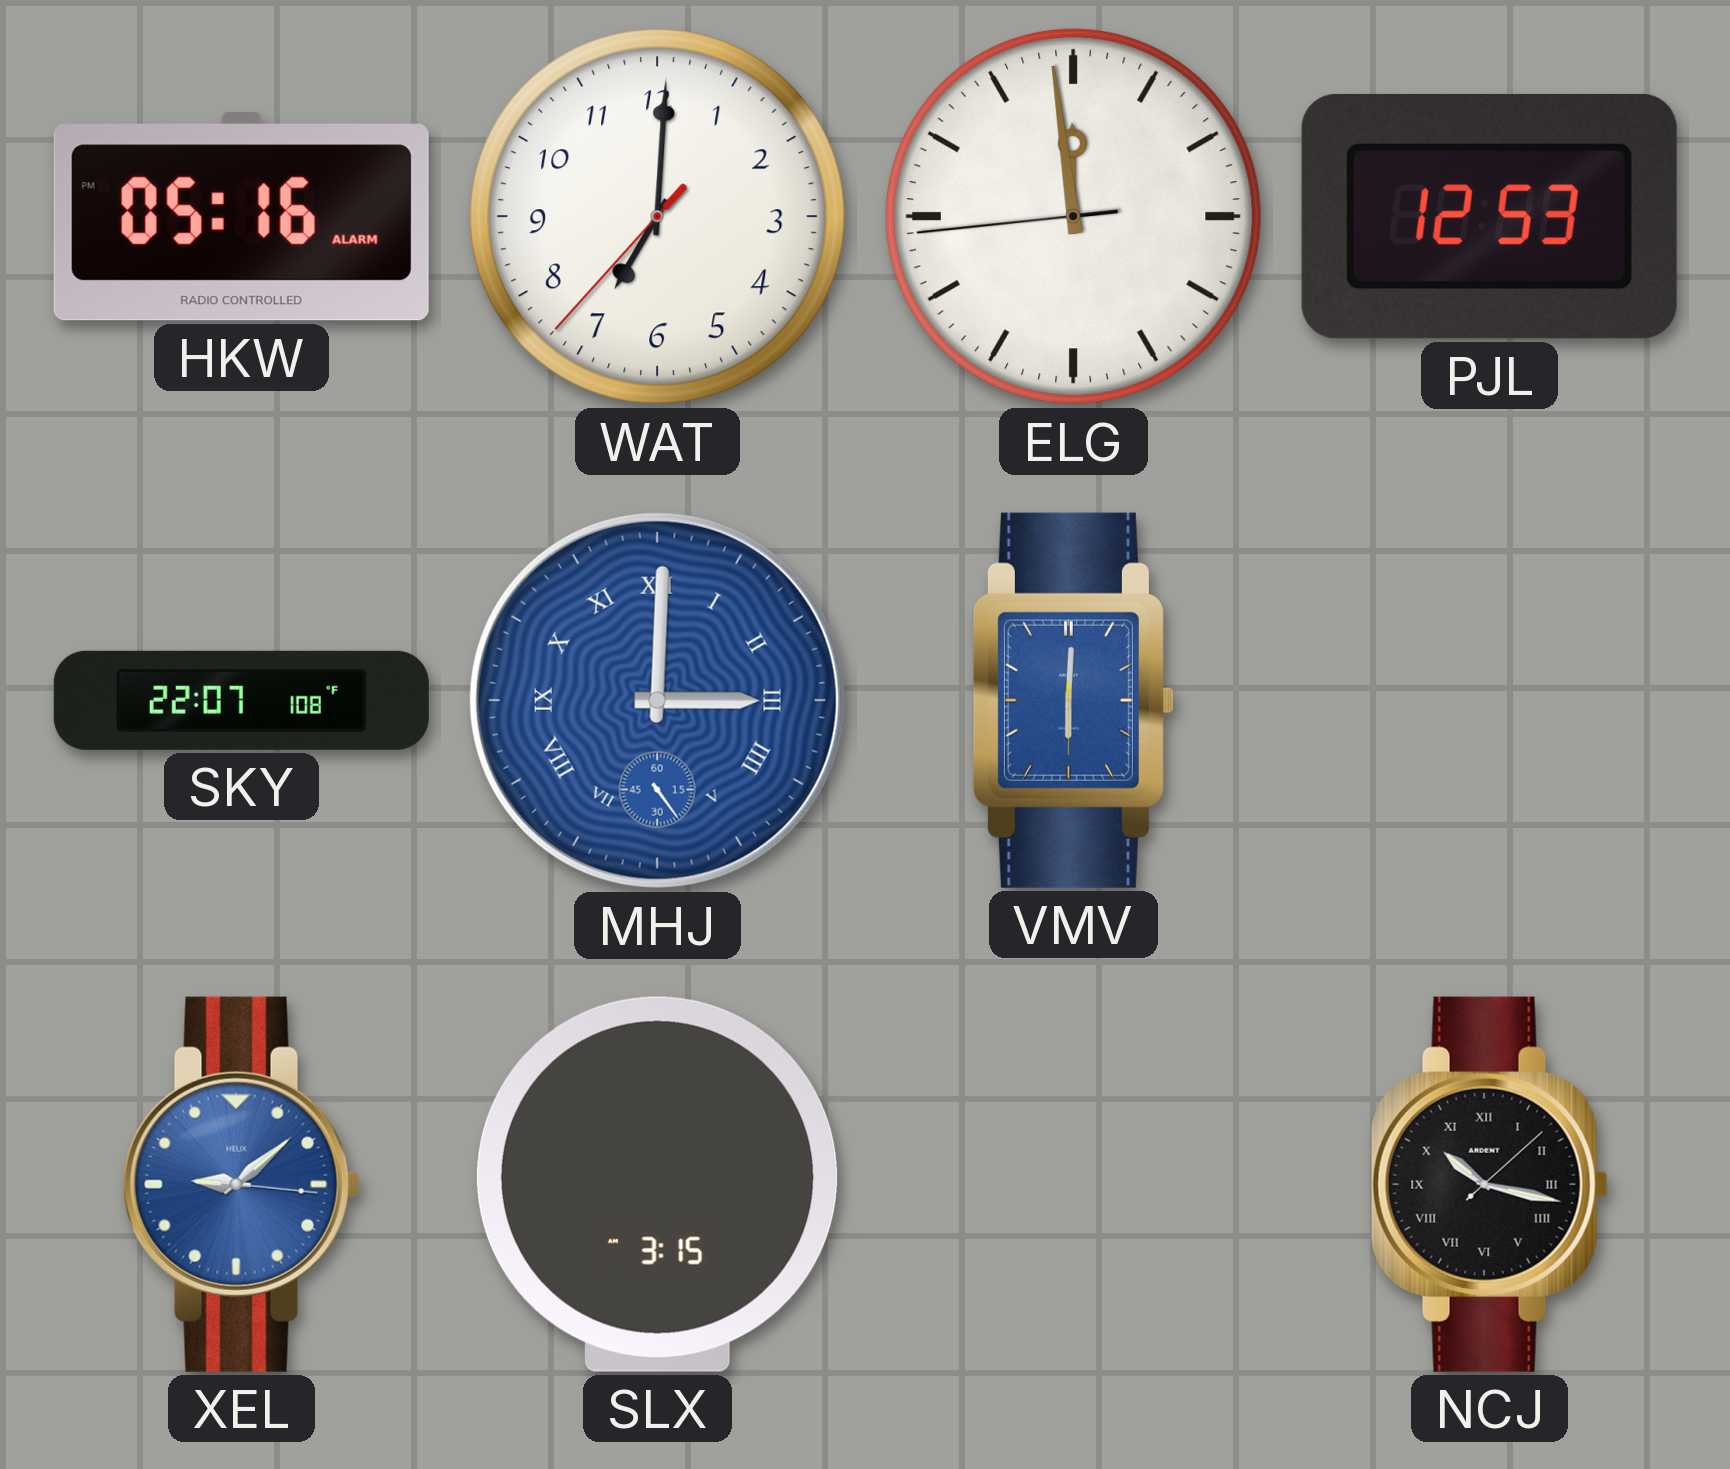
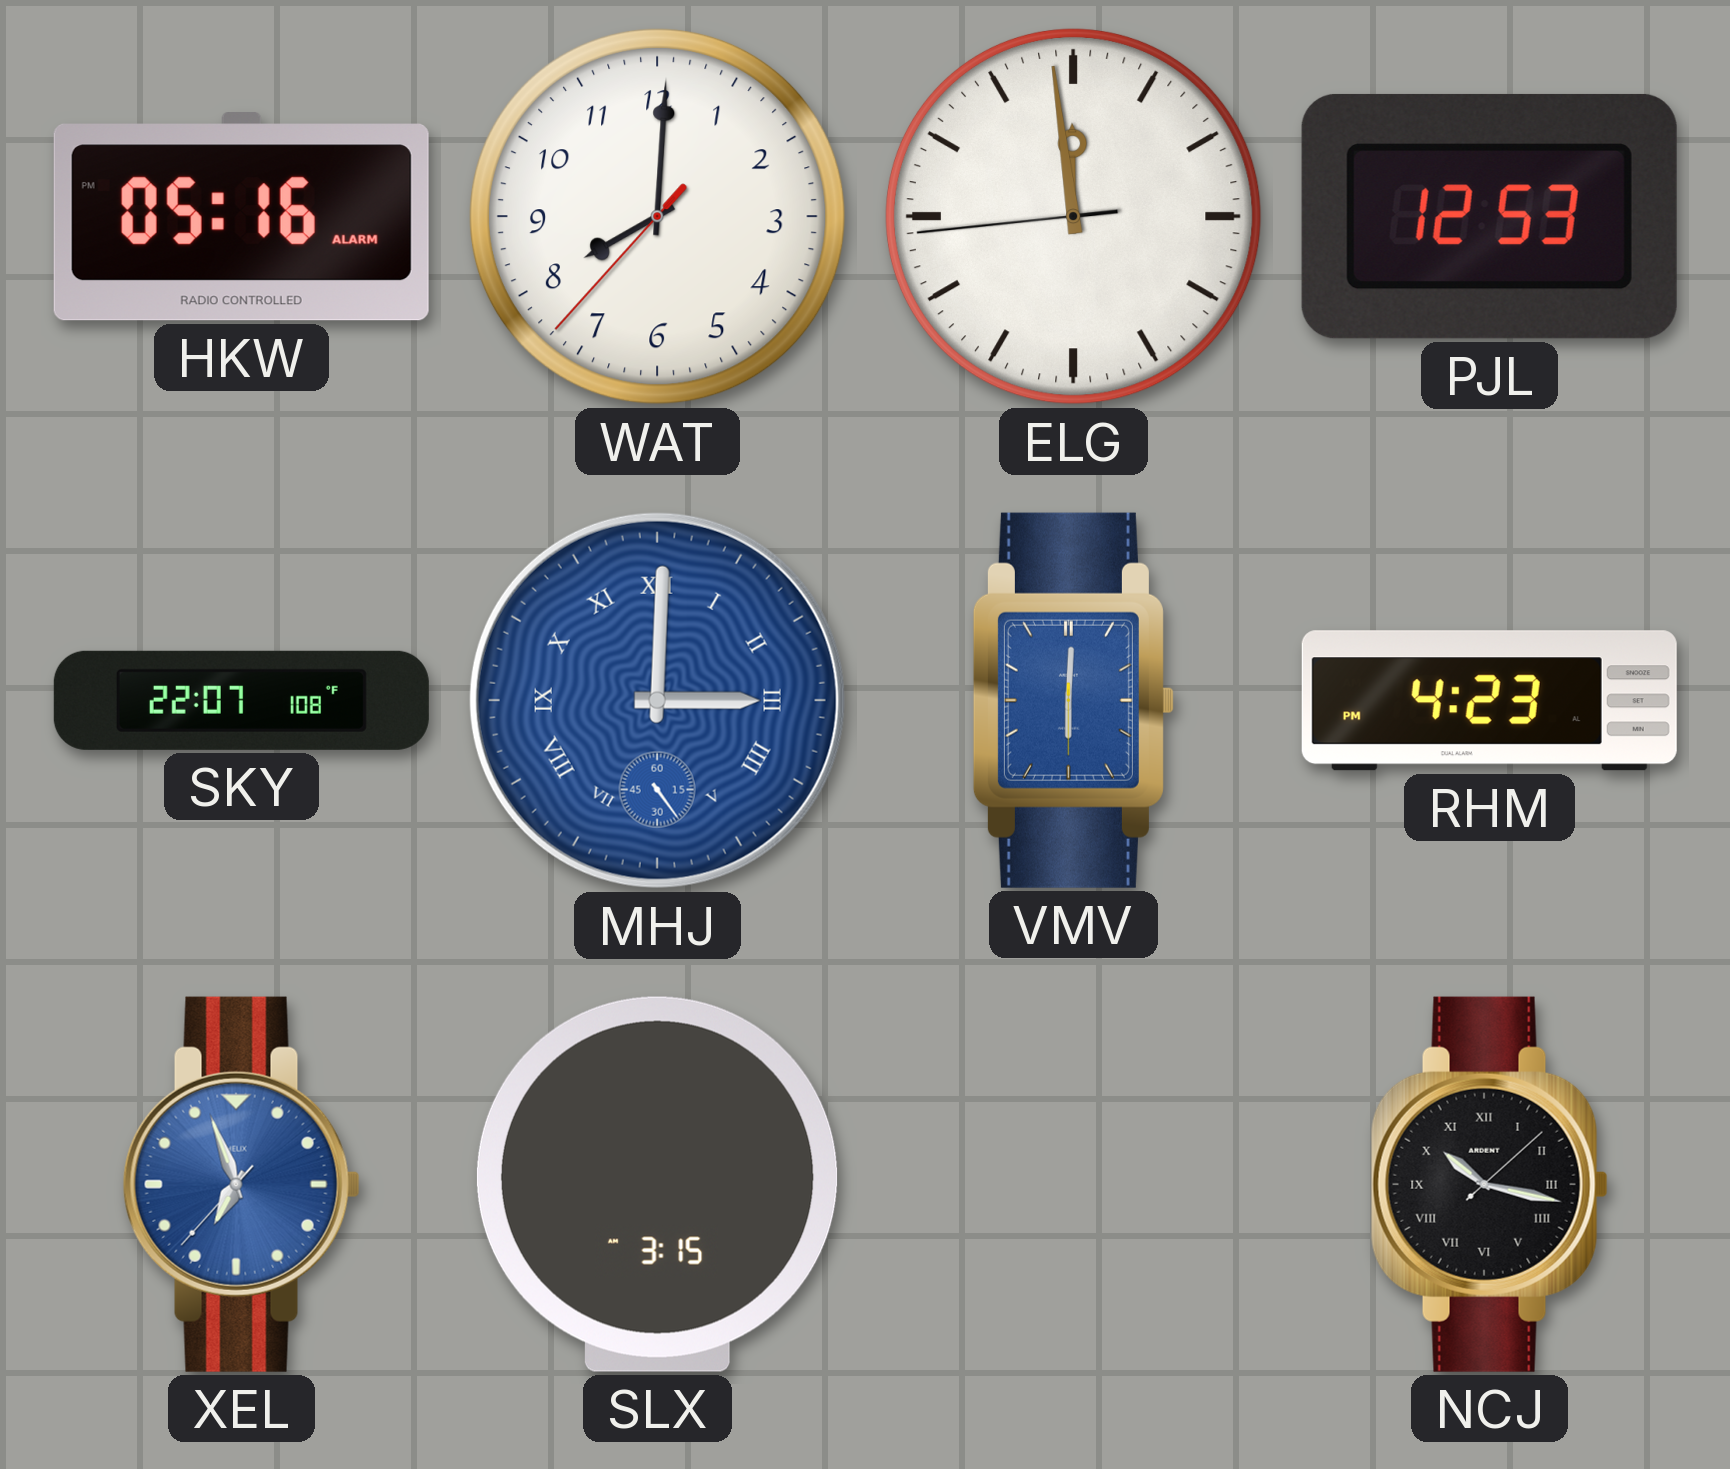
WAT: 7:00 -> 8:00 (657, 216)
RHM: none -> 4:23 (1489, 701)
XEL: 9:08 -> 6:56 (241, 1184)
